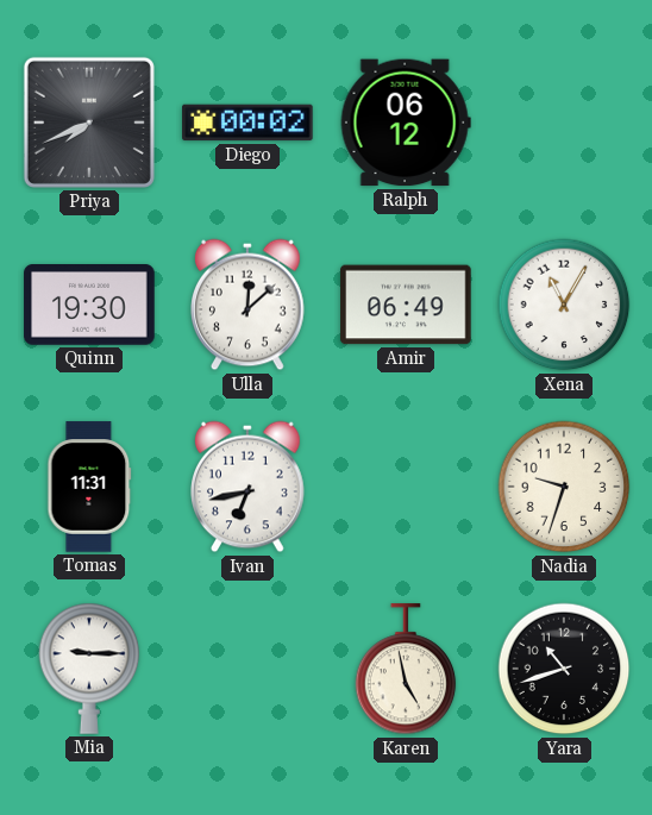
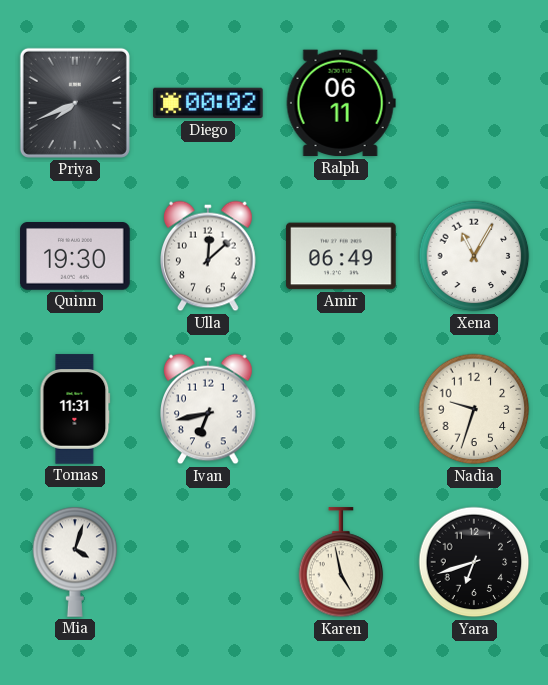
Ralph: 06:12 -> 06:11 (341, 103)
Mia: 9:15 -> 4:03 (75, 562)
Yara: 10:42 -> 6:42 (474, 562)
